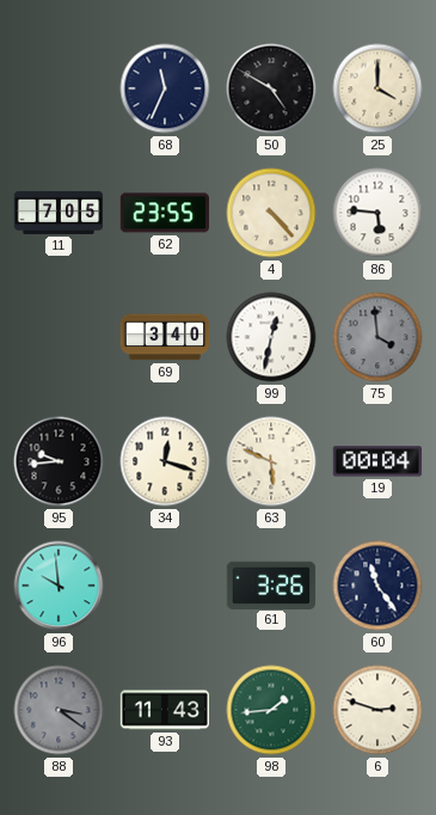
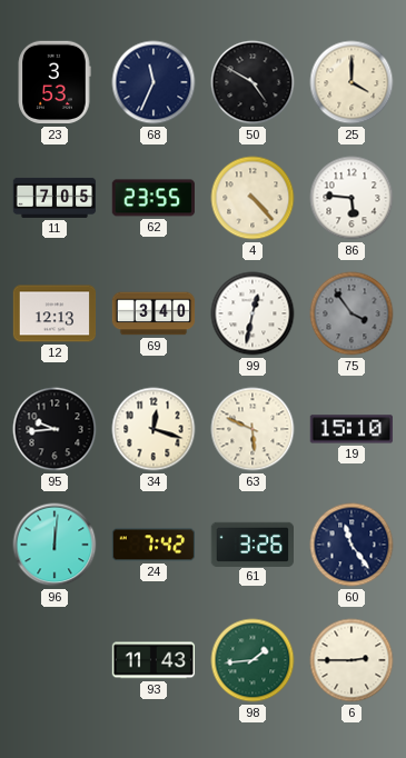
23: none -> 3:53 (55, 82)
12: none -> 12:13 (55, 313)
75: 3:59 -> 3:54 (351, 313)
19: 00:04 -> 15:10 (350, 429)
96: 9:59 -> 12:01 (55, 545)
24: none -> 7:42 (154, 545)
88: 3:21 -> none (59, 710)
6: 2:48 -> 2:45 (351, 660)
